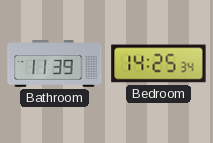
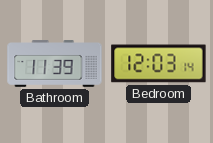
Bedroom: 14:25 -> 12:03 (159, 64)
